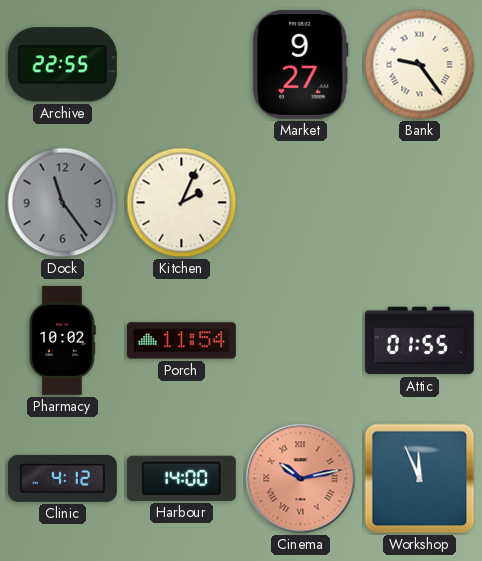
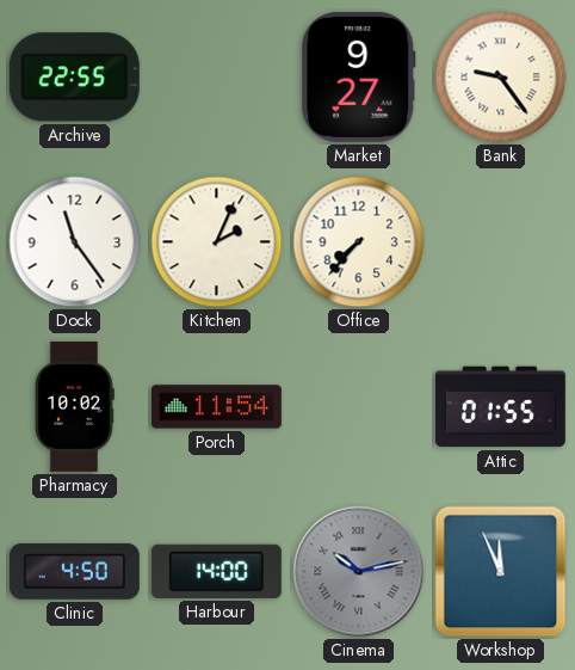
Dock dial: grey -> white (75, 242)
Office: none -> 7:37 (359, 242)
Clinic: 4:12 -> 4:50 (74, 571)
Cinema dial: salmon -> grey (359, 572)
